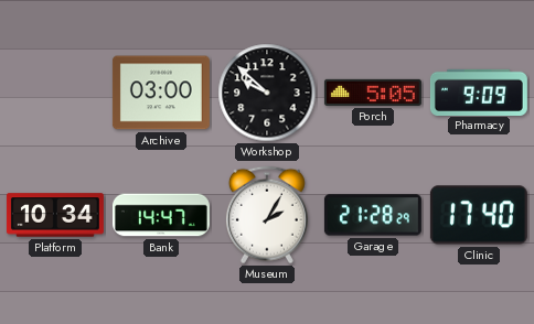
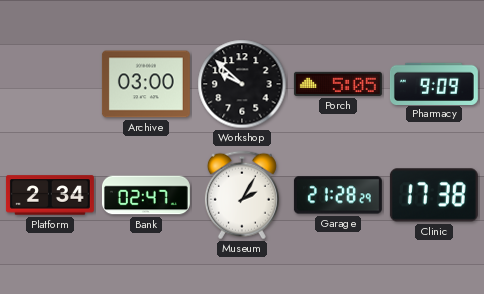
Platform: 10:34 -> 2:34 (50, 195)
Bank: 14:47 -> 02:47 (146, 195)
Clinic: 17:40 -> 17:38 (434, 195)
